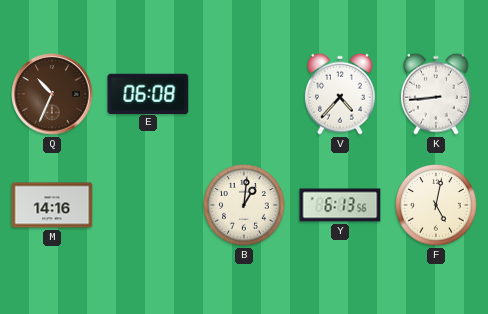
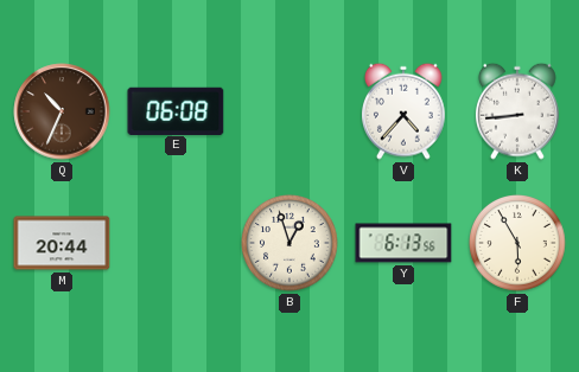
M: 14:16 -> 20:44 (62, 243)
B: 1:01 -> 12:57 (291, 244)
F: 5:02 -> 5:55 (518, 244)
